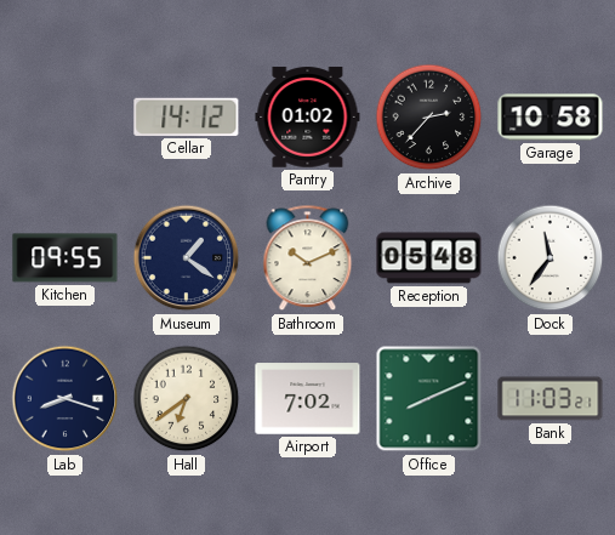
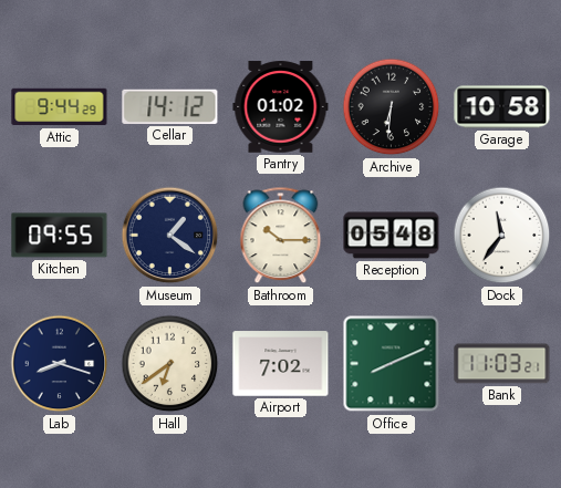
Attic: none -> 9:44 (60, 107)
Archive: 2:37 -> 6:31 (392, 107)
Bathroom: 10:11 -> 10:15 (281, 236)
